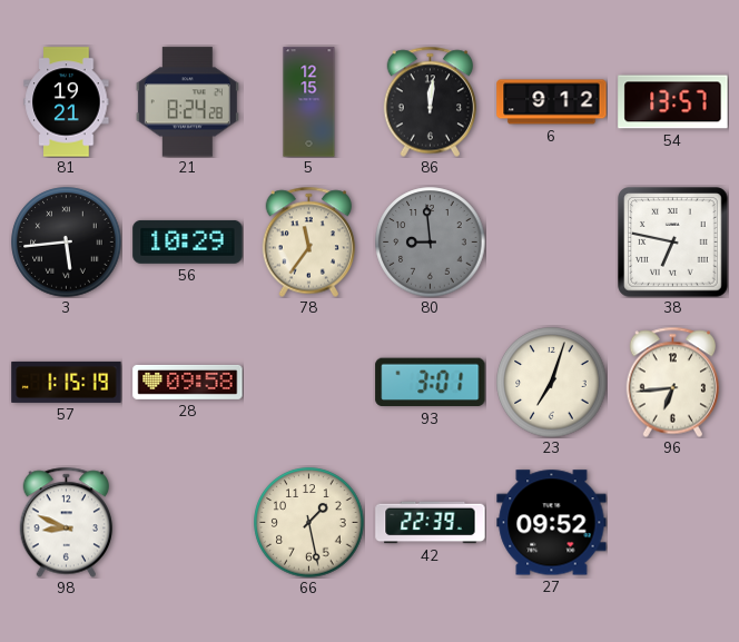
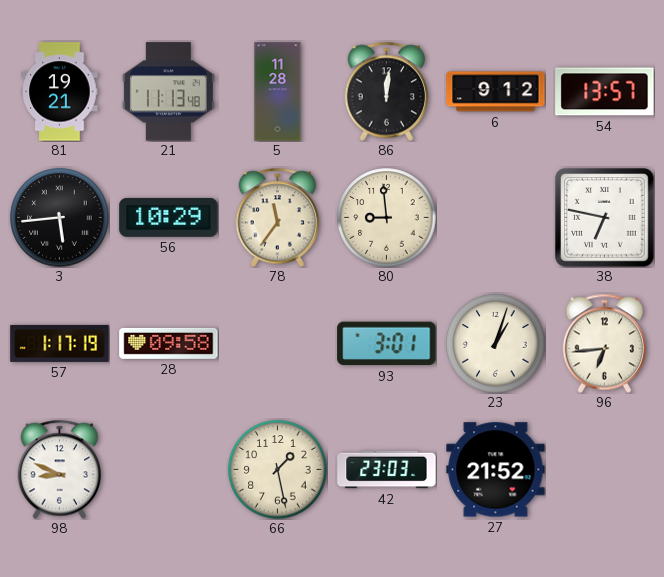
21: 8:24 -> 11:13 (168, 92)
5: 12:15 -> 11:28 (278, 92)
80 dial: grey -> cream (387, 218)
57: 1:15 -> 1:17 (60, 343)
23: 7:03 -> 1:03 (496, 344)
42: 22:39 -> 23:03 (387, 470)
27: 09:52 -> 21:52 (496, 470)
